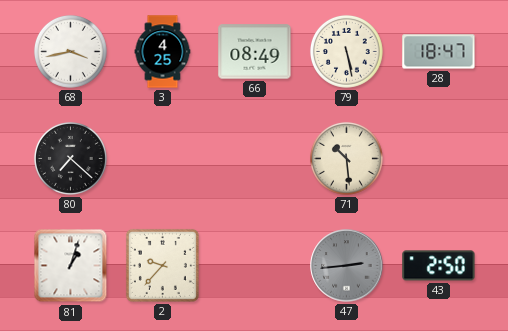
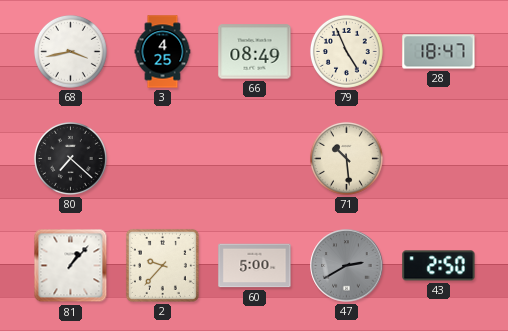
79: 5:28 -> 4:56 (346, 51)
81: 1:03 -> 1:07 (71, 266)
60: none -> 5:00 (255, 266)
47: 2:44 -> 2:40 (347, 266)
